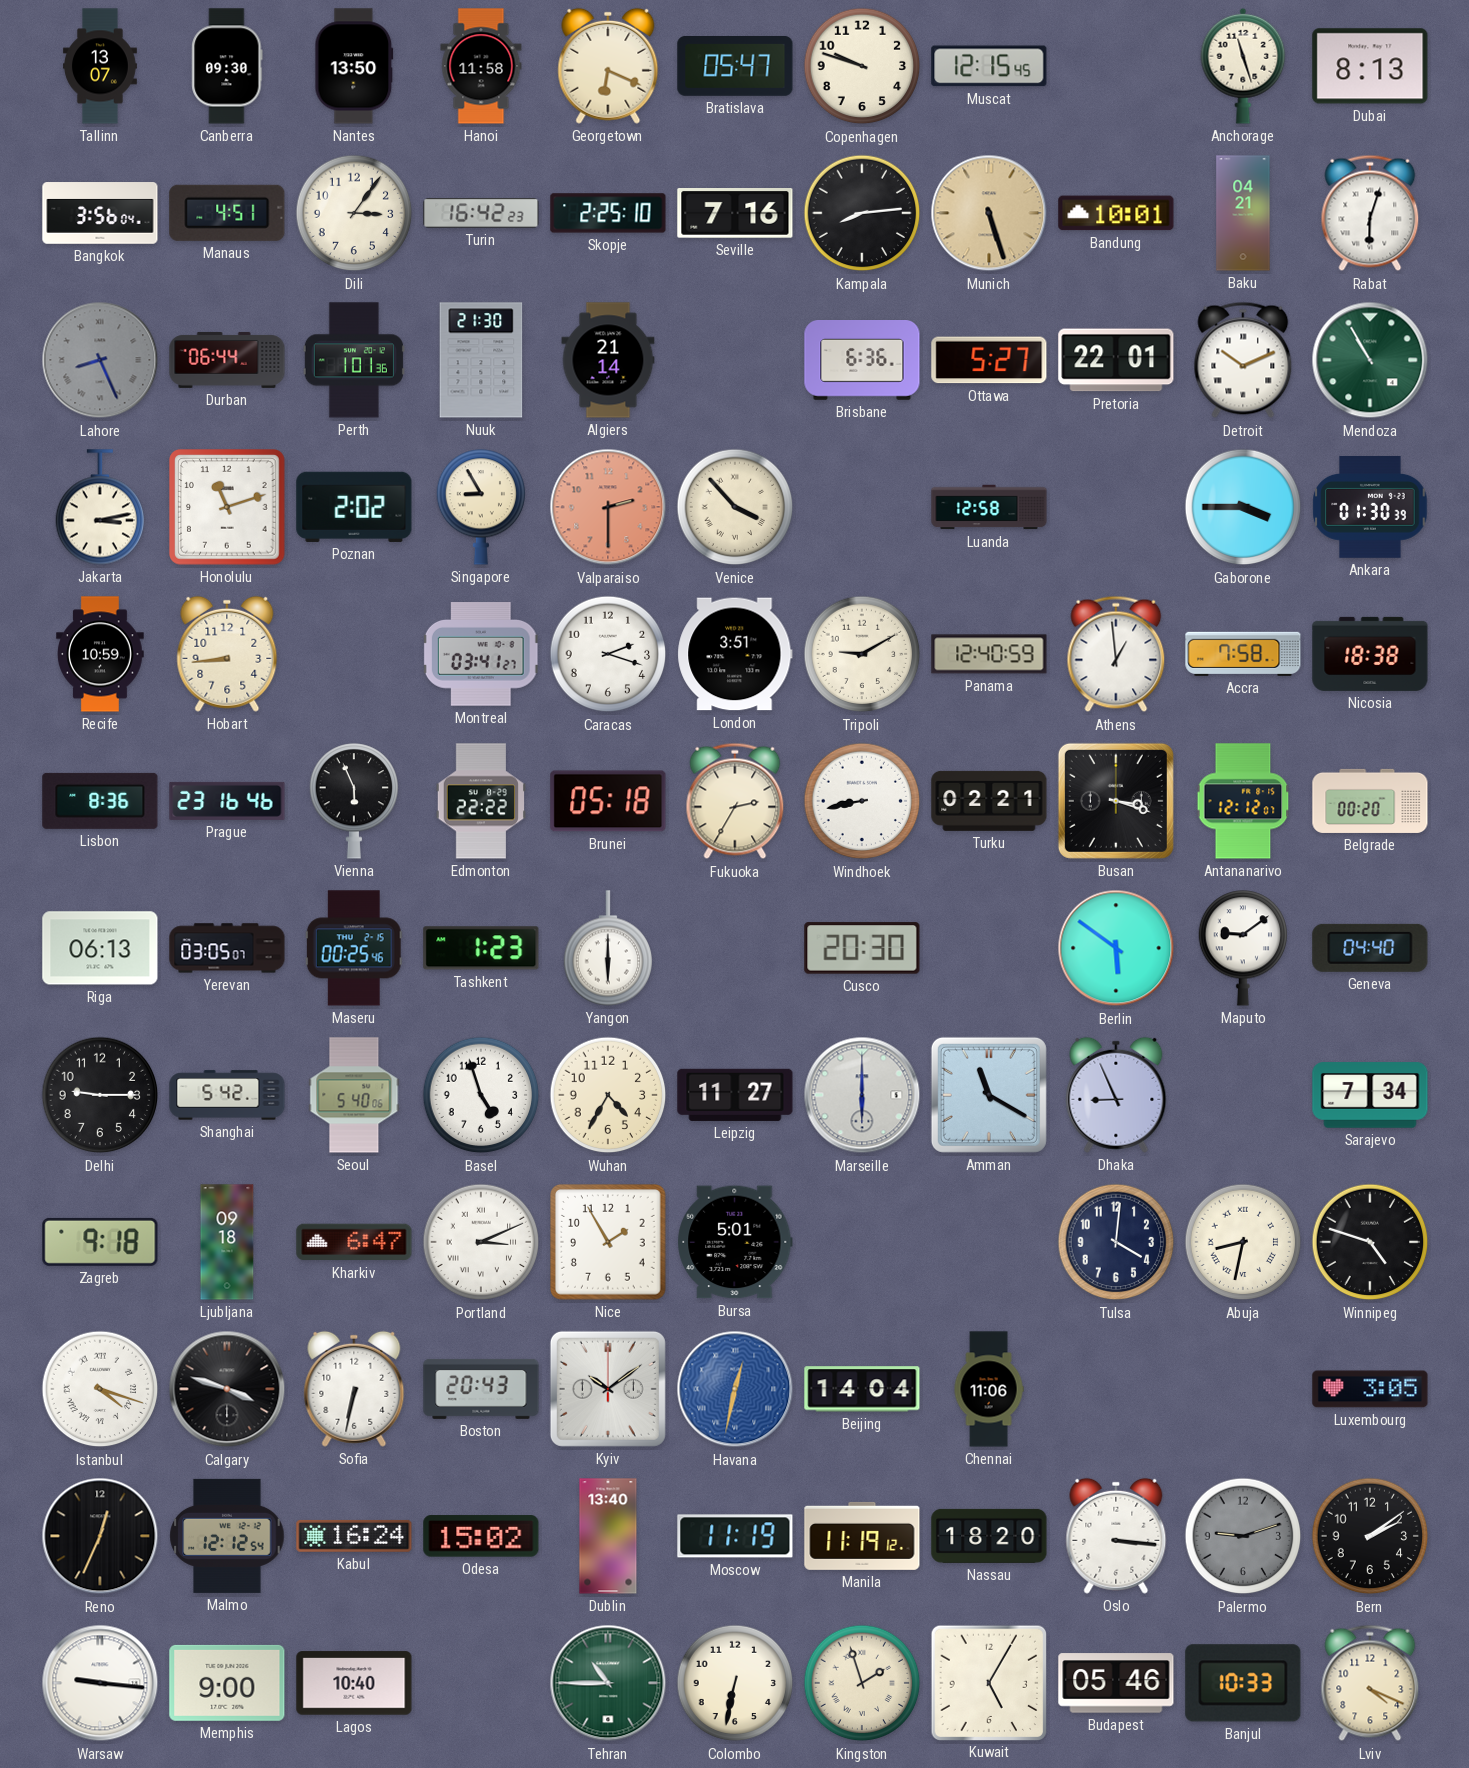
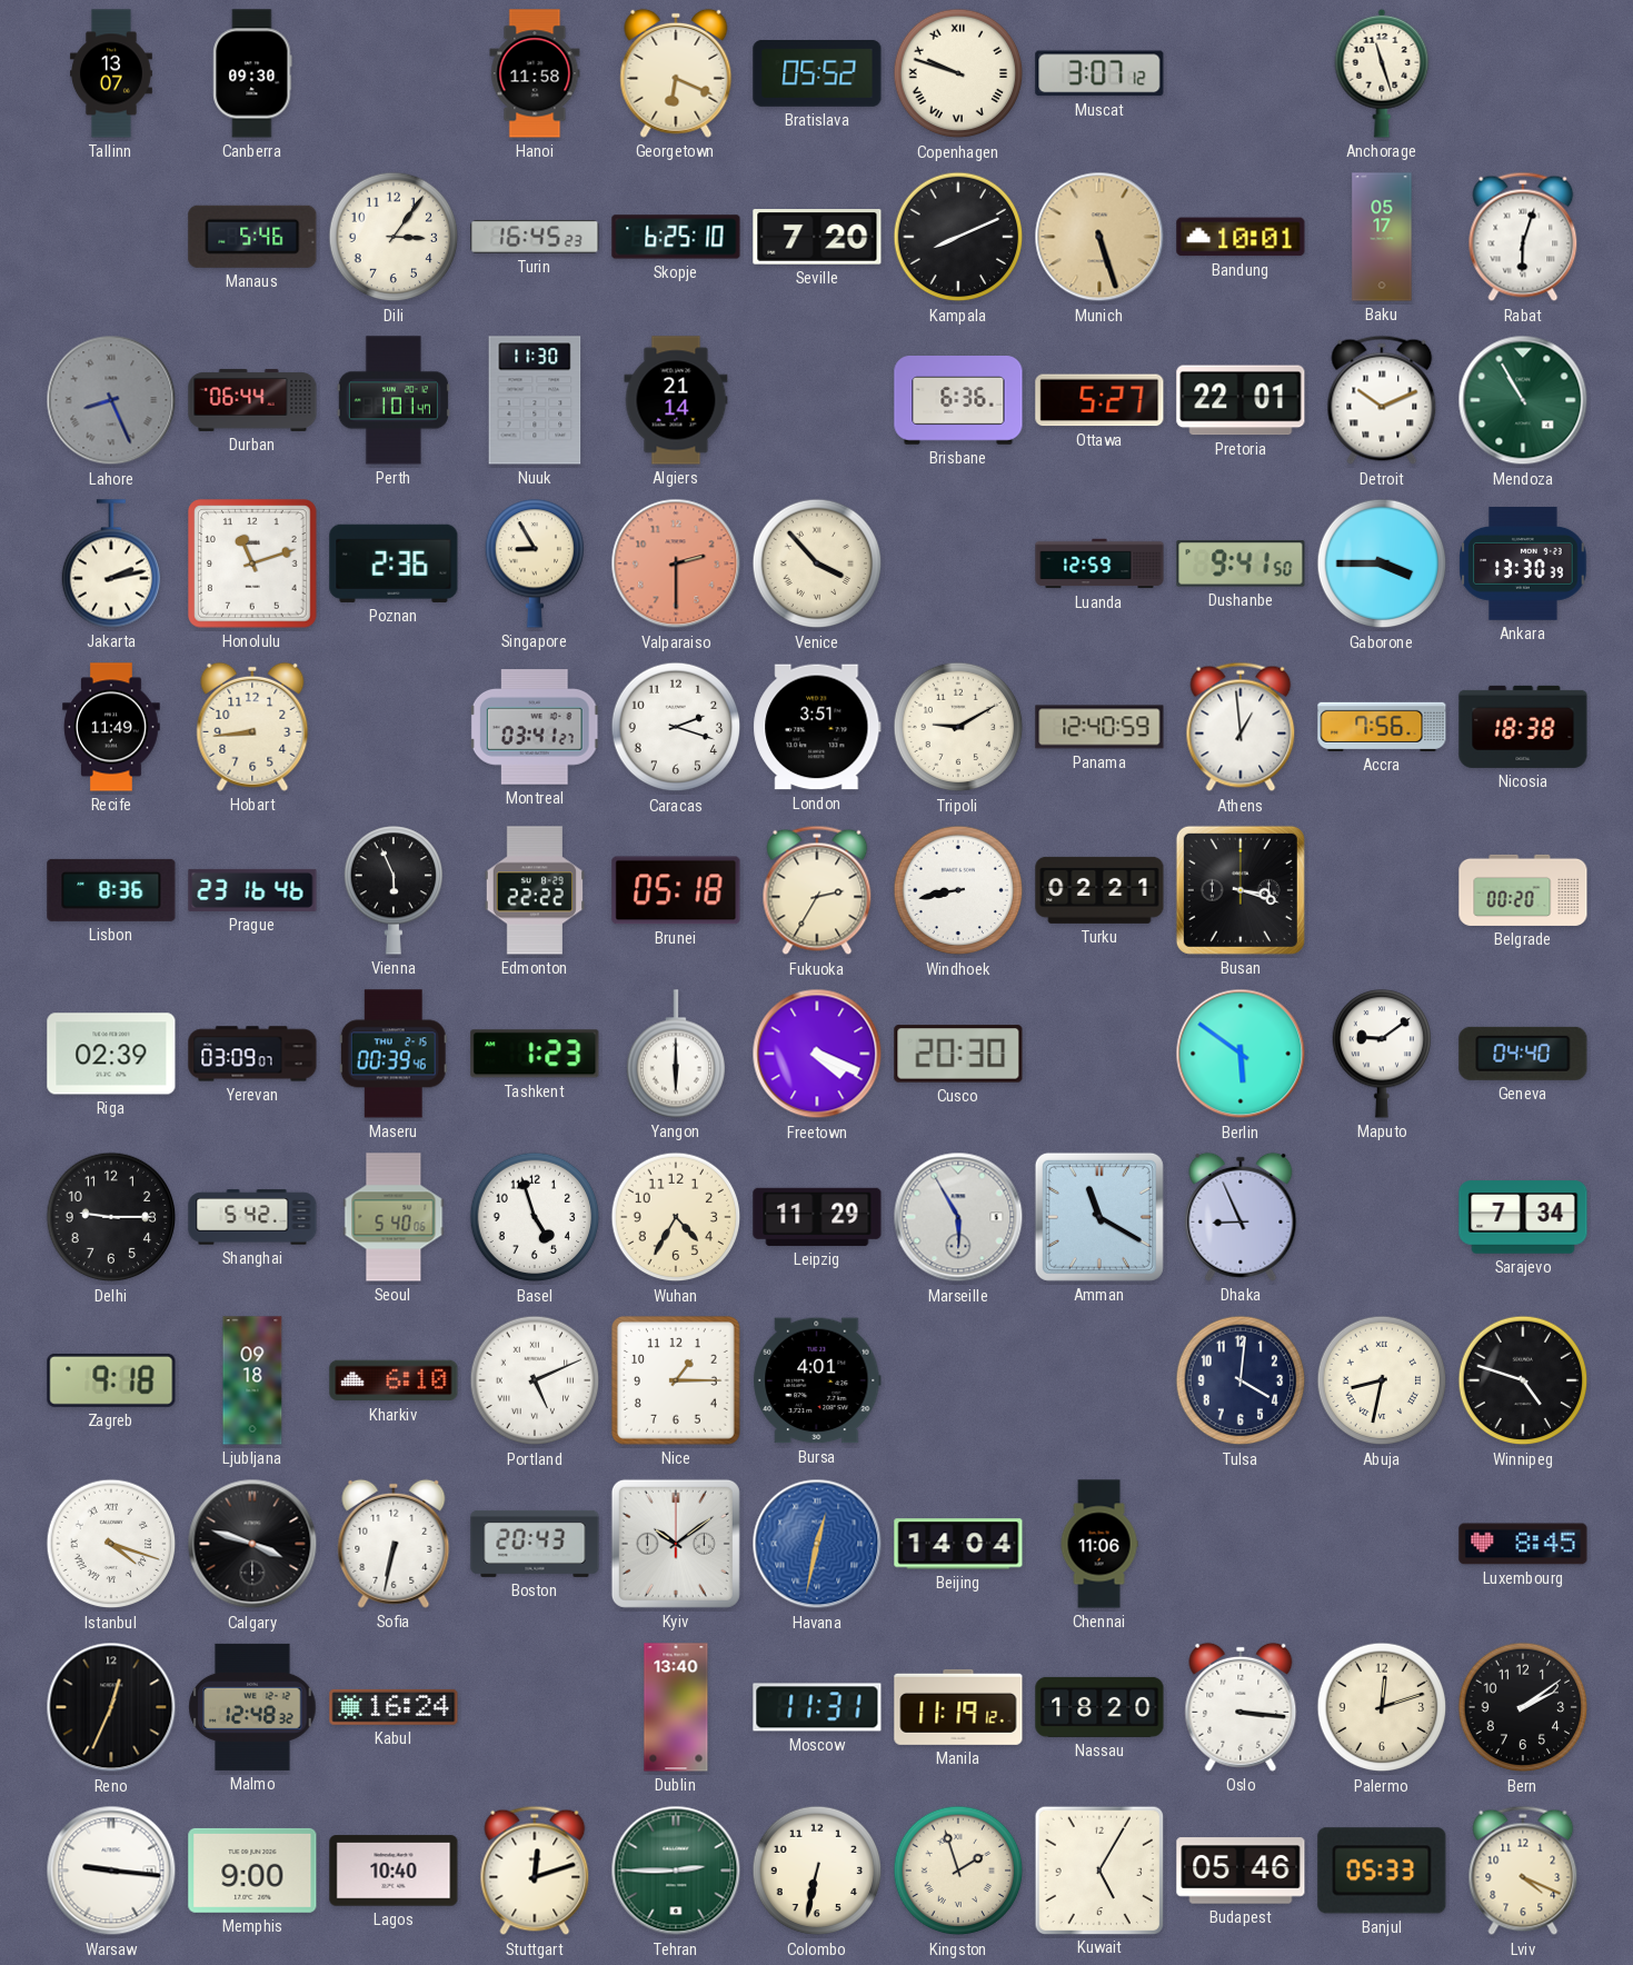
Nantes: 13:50 -> none (354, 66)
Bratislava: 05:47 -> 05:52 (817, 74)
Copenhagen numerals: Arabic -> Roman (958, 73)
Muscat: 12:15 -> 3:07 (1099, 73)
Dubai: 8:13 -> none (1370, 66)
Bangkok: 3:56 -> none (100, 213)
Manaus: 4:51 -> 5:46 (252, 237)
Turin: 16:42 -> 16:45 (535, 237)
Skopje: 2:25 -> 6:25 (676, 237)
Seville: 7:16 -> 7:20 (817, 238)
Kampala: 8:14 -> 8:11 (958, 237)
Baku: 04:21 -> 05:17 (1382, 237)
Perth: 1:01:36 -> 1:01:47 (394, 400)
Nuuk: 21:30 -> 11:30 (535, 400)
Jakarta: 3:13 -> 2:13 (111, 563)
Poznan: 2:02 -> 2:36 (394, 563)
Luanda: 12:58 -> 12:59 (1099, 563)
Dushanbe: none -> 9:41 (1241, 563)
Ankara: 01:30 -> 13:30 (1523, 565)
Recife: 10:59 -> 11:49 (111, 727)
Accra: 7:58 -> 7:56 (1382, 727)
Antananarivo: 12:12 -> none (1243, 801)
Riga: 06:13 -> 02:39 (111, 1054)
Yerevan: 03:05 -> 03:09 (252, 1054)
Maseru: 00:25 -> 00:39 (394, 1054)
Freetown: none -> 4:19 (817, 1054)
Leipzig: 11:27 -> 11:29 (817, 1217)
Marseille: 6:00 -> 5:55 (958, 1217)
Kharkiv: 6:47 -> 6:10 (394, 1380)
Portland: 3:11 -> 5:11 (535, 1380)
Nice: 1:55 -> 1:15 (677, 1382)
Bursa: 5:01 -> 4:01 (817, 1380)
Luxembourg: 3:05 -> 8:45 (1523, 1544)
Malmo: 12:12 -> 12:48 (252, 1707)
Odesa: 15:02 -> none (481, 1536)
Moscow: 11:19 -> 11:31 (817, 1707)
Palermo: 9:12 -> 12:12 (1382, 1707)
Palermo dial: grey -> cream (1382, 1707)
Stuttgart: none -> 12:12 (535, 1871)
Tehran: 10:45 -> 2:45 (676, 1871)
Banjul: 10:33 -> 05:33 (1382, 1871)
